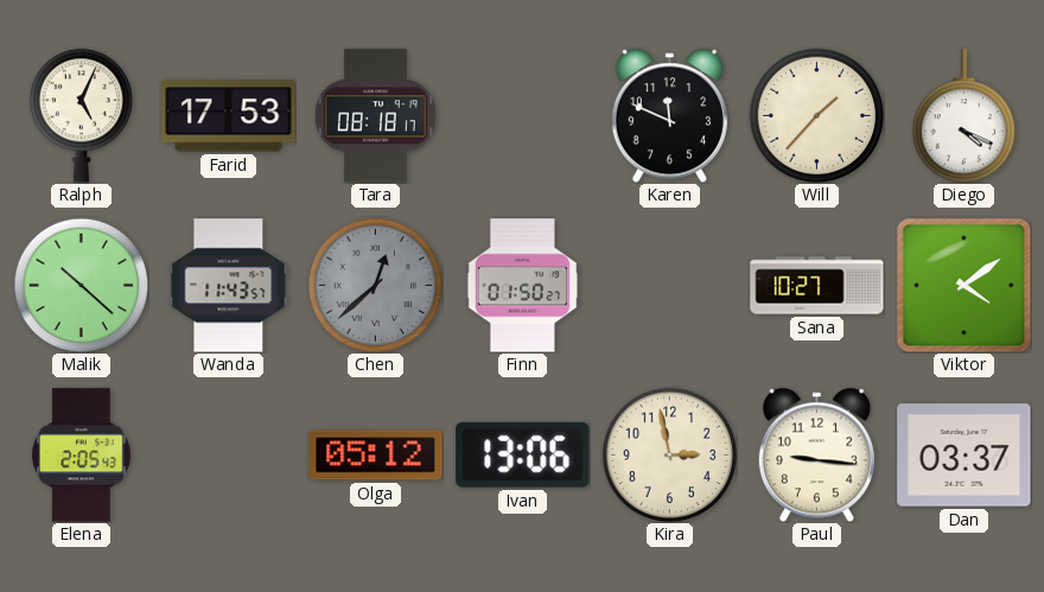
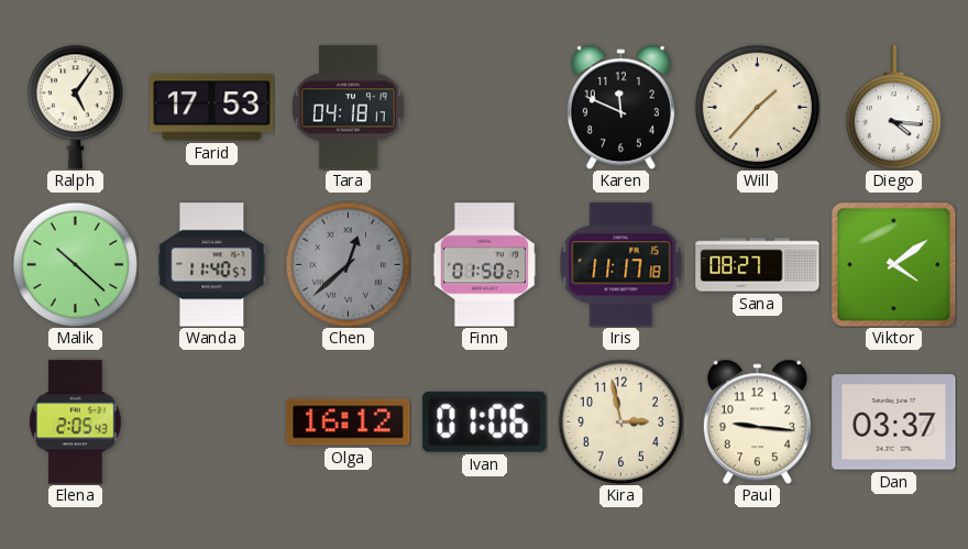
Ralph: 5:04 -> 5:06 (76, 107)
Tara: 08:18 -> 04:18 (348, 108)
Diego: 4:19 -> 4:16 (894, 108)
Wanda: 11:43 -> 11:40 (212, 265)
Iris: none -> 11:17 (621, 265)
Sana: 10:27 -> 08:27 (758, 265)
Olga: 05:12 -> 16:12 (349, 422)
Ivan: 13:06 -> 01:06 (485, 421)
